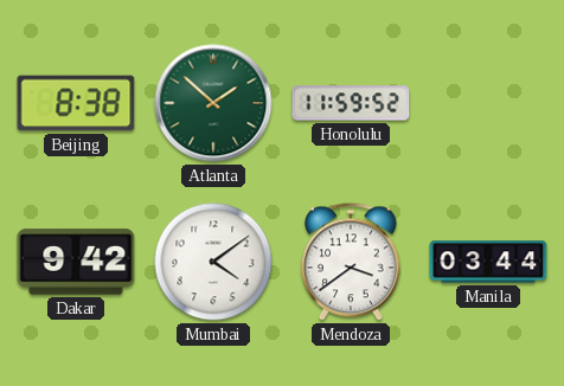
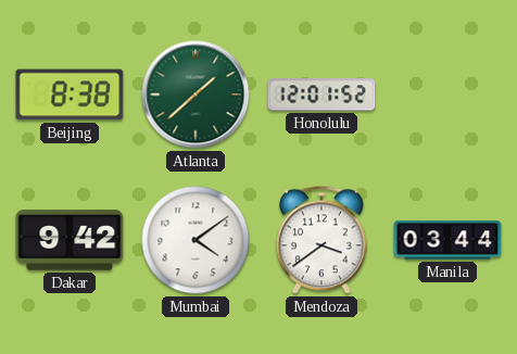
Atlanta: 1:52 -> 1:38 (196, 94)
Honolulu: 11:59 -> 12:01 (321, 94)
